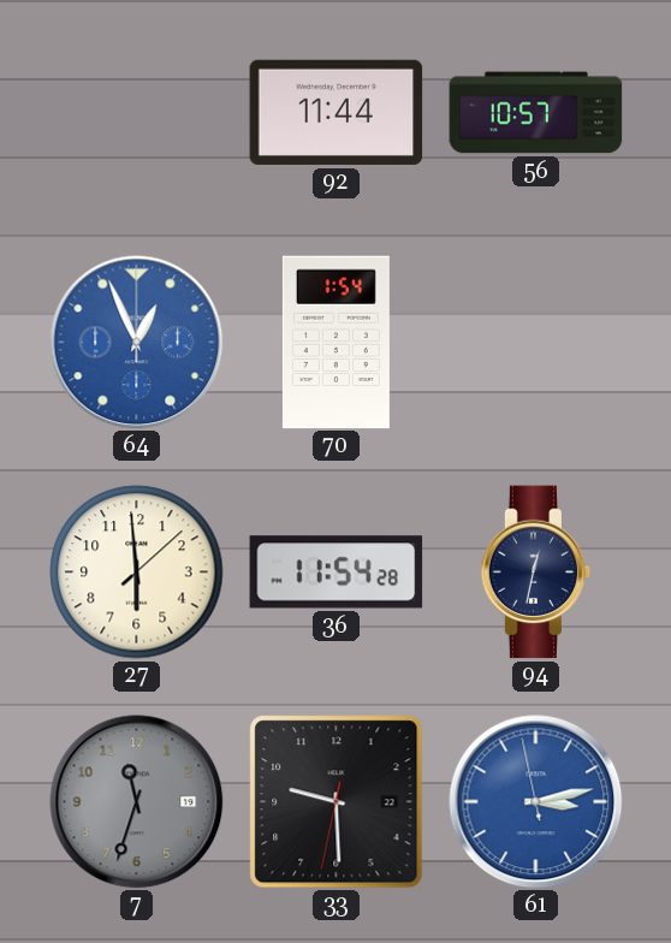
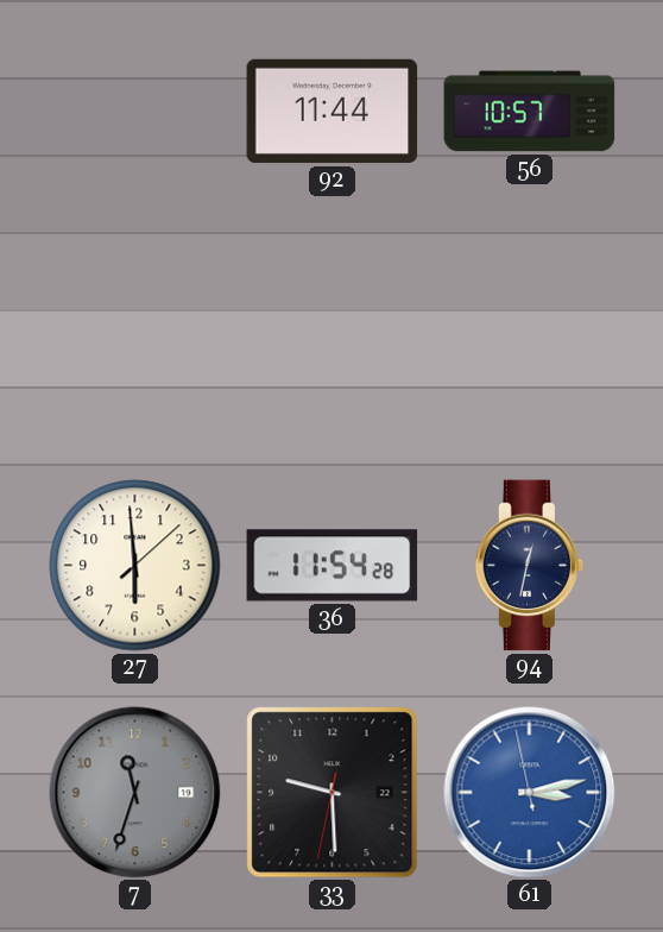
64: 12:56 -> none (137, 343)
70: 1:54 -> none (335, 343)
